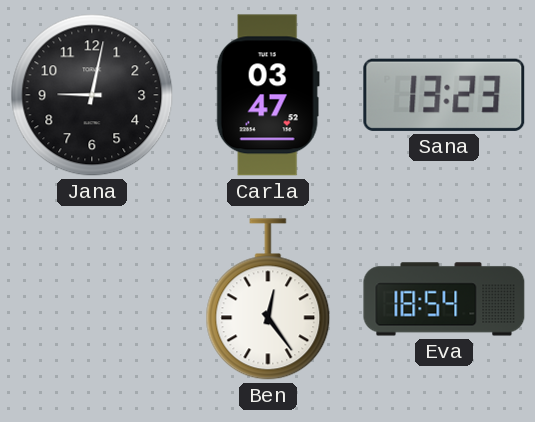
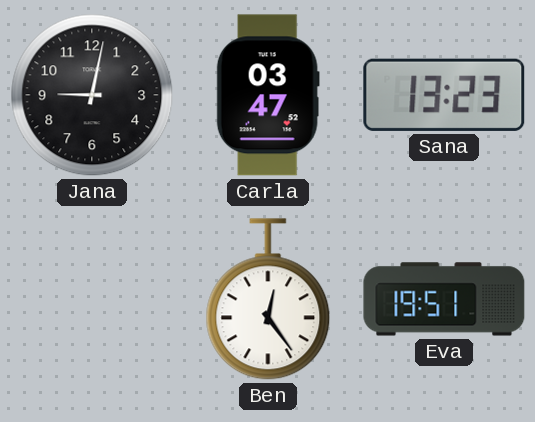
Eva: 18:54 -> 19:51 (444, 299)
